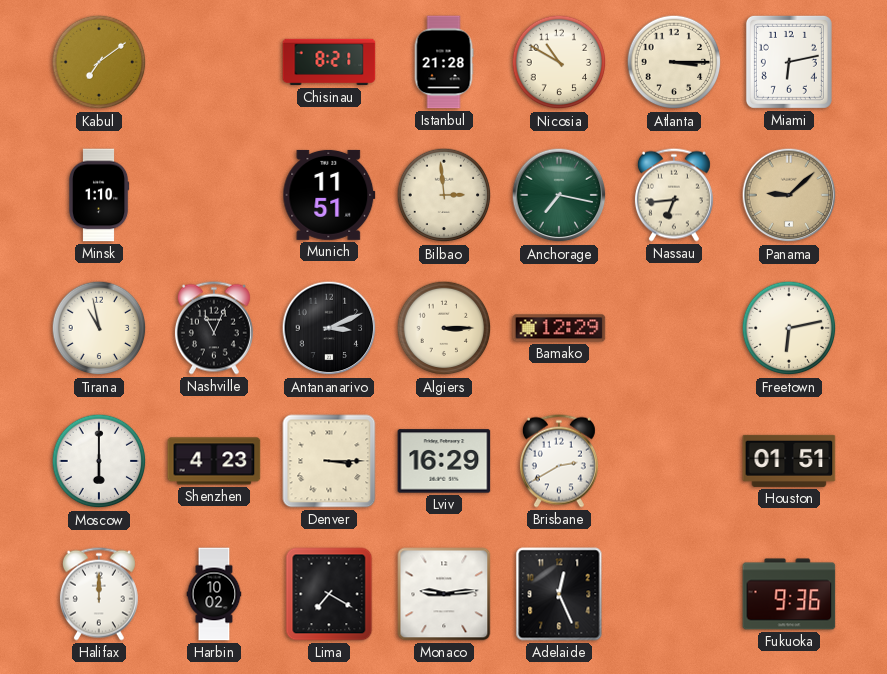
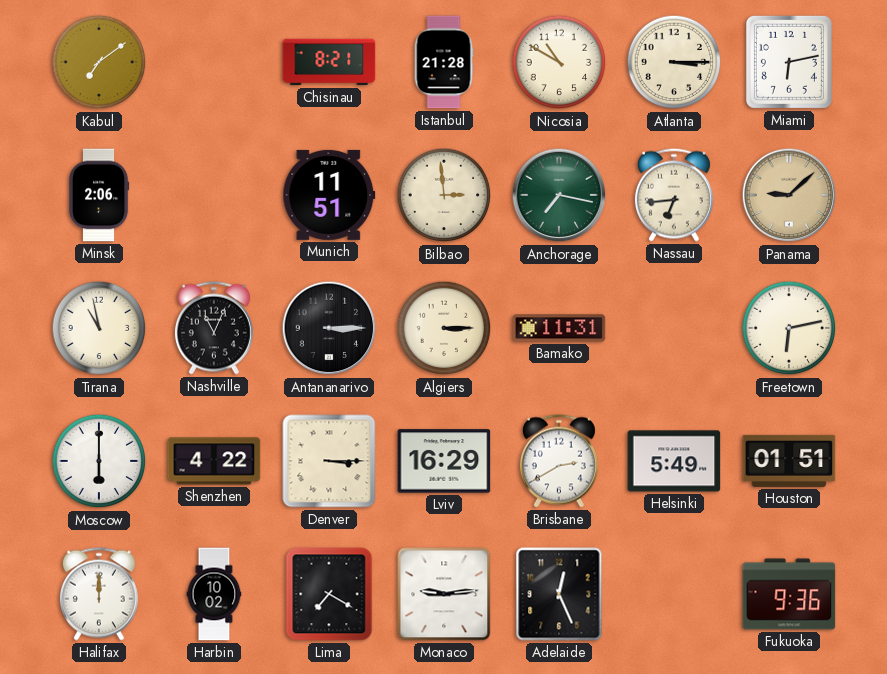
Minsk: 1:10 -> 2:06 (99, 195)
Antananarivo: 3:11 -> 3:15 (329, 328)
Bamako: 12:29 -> 11:31 (559, 328)
Shenzhen: 4:23 -> 4:22 (214, 461)
Helsinki: none -> 5:49 (674, 461)
